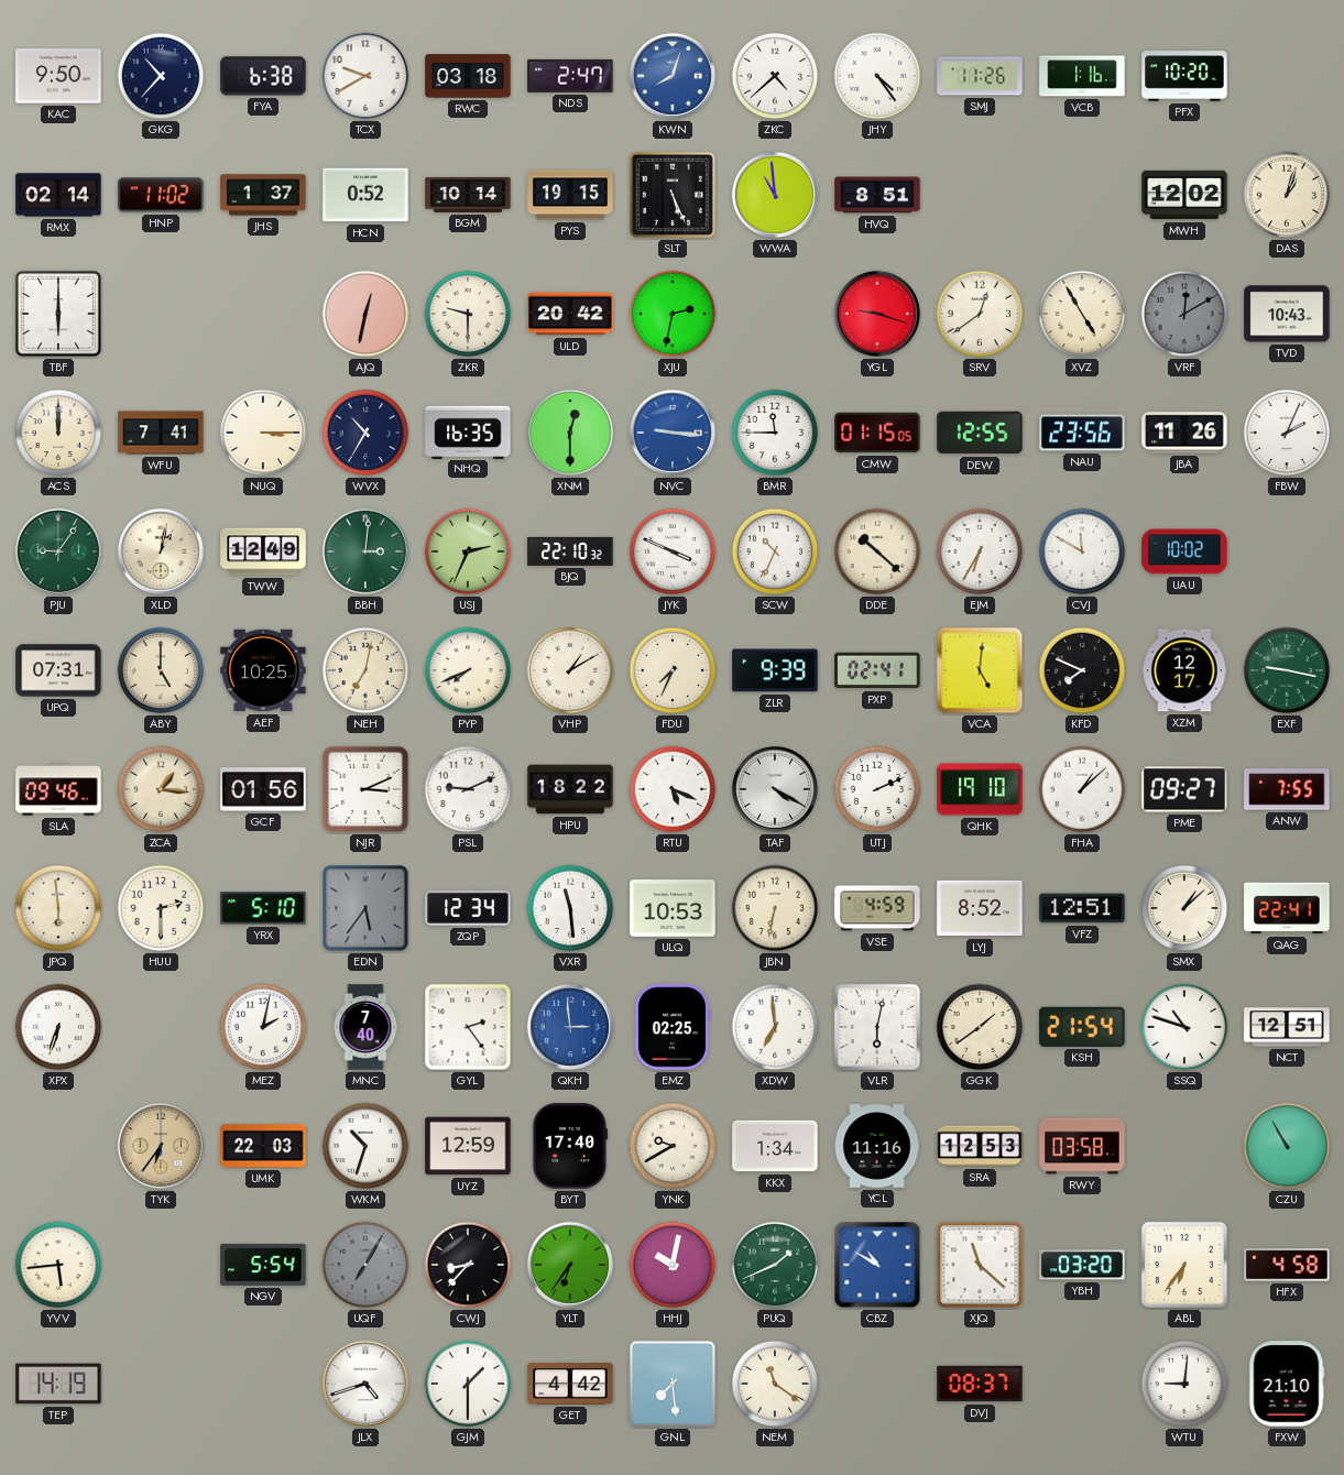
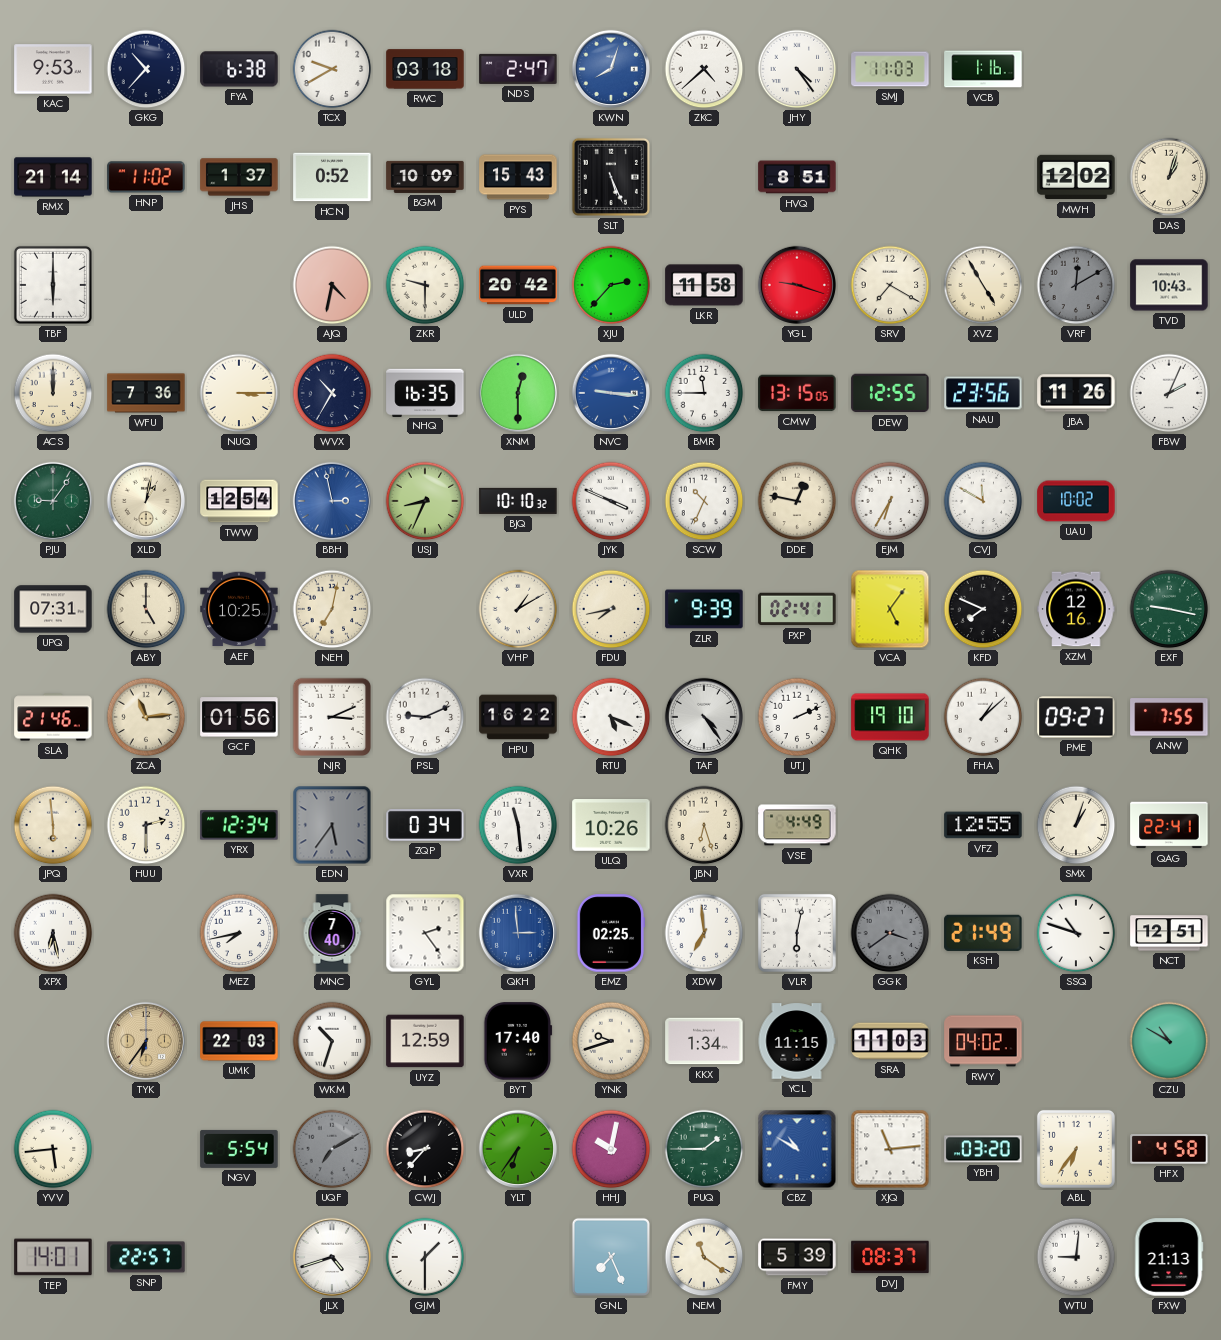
KAC: 9:50 -> 9:53 (53, 69)
SMJ: 11:26 -> 11:03 (890, 69)
PFX: 10:20 -> none (1184, 76)
RMX: 02:14 -> 21:14 (53, 177)
BGM: 10:14 -> 10:09 (425, 177)
PYS: 19:15 -> 15:43 (518, 177)
WWA: 10:59 -> none (775, 195)
AJQ: 12:32 -> 4:32 (332, 285)
XJU: 2:32 -> 2:37 (611, 285)
LKR: none -> 11:58 (704, 285)
SRV: 12:39 -> 7:20 (890, 285)
WFU: 7:41 -> 7:36 (146, 393)
CMW: 01:15 -> 13:15 (797, 393)
TWW: 12:49 -> 12:54 (239, 501)
BBH: 3:01 -> 2:58 (332, 501)
BBH dial: green -> blue (332, 501)
USJ: 2:34 -> 8:34 (425, 501)
BJQ: 22:10 -> 10:10 (518, 501)
DDE: 10:22 -> 12:47 (797, 501)
PYP: 7:41 -> none (468, 670)
FDU: 7:34 -> 7:43 (611, 609)
VCA: 5:01 -> 5:06 (890, 609)
XZM: 12:17 -> 12:16 (1076, 609)
SLA: 09:46 -> 21:46 (53, 717)
ZCA: 1:16 -> 11:14 (146, 717)
HPU: 18:22 -> 16:22 (518, 717)
TAF: 4:20 -> 4:24 (704, 717)
YRX: 5:10 -> 12:34 (239, 825)
ZQP: 12:34 -> 0:34 (425, 826)
ULQ: 10:53 -> 10:26 (611, 825)
JBN: 6:32 -> 6:27 (704, 825)
VSE: 4:59 -> 4:49 (797, 825)
LYJ: 8:52 -> none (980, 908)
VFZ: 12:51 -> 12:55 (983, 825)
SMX: 1:08 -> 1:03 (1076, 825)
XPX: 6:33 -> 6:28 (53, 933)
MEZ: 2:02 -> 7:43 (239, 933)
GGK: 1:39 -> 3:39 (890, 933)
GGK dial: cream -> grey (890, 933)
KSH: 21:54 -> 21:49 (983, 933)
YNK: 9:40 -> 9:42 (611, 1041)
YCL: 11:16 -> 11:15 (797, 1041)
SRA: 12:53 -> 11:03 (890, 1041)
RWY: 03:58 -> 04:02 (983, 1041)
CZU: 10:55 -> 10:50 (1169, 1041)
UQF: 7:05 -> 7:10 (332, 1149)
PUQ: 1:41 -> 1:45 (704, 1149)
XJQ: 11:22 -> 11:14 (890, 1149)
TEP: 14:19 -> 14:01 (53, 1257)
SNP: none -> 22:57 (146, 1257)
GET: 4:42 -> none (570, 1385)
GNL: 7:29 -> 7:26 (611, 1257)
FMY: none -> 5:39 (797, 1257)
FXW: 21:10 -> 21:13 (1169, 1257)
